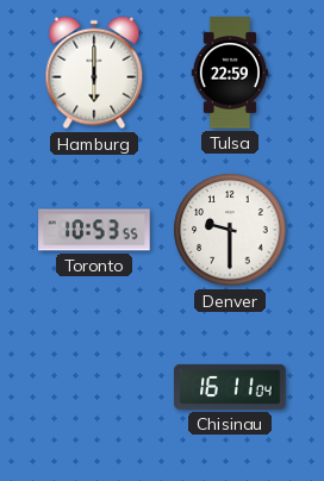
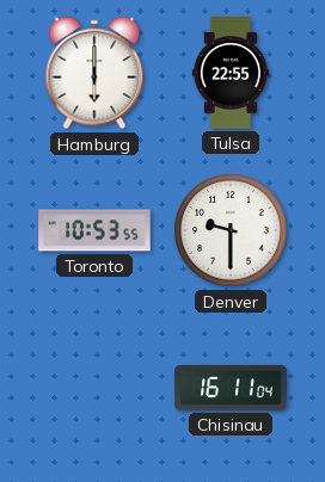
Tulsa: 22:59 -> 22:55 (229, 73)
